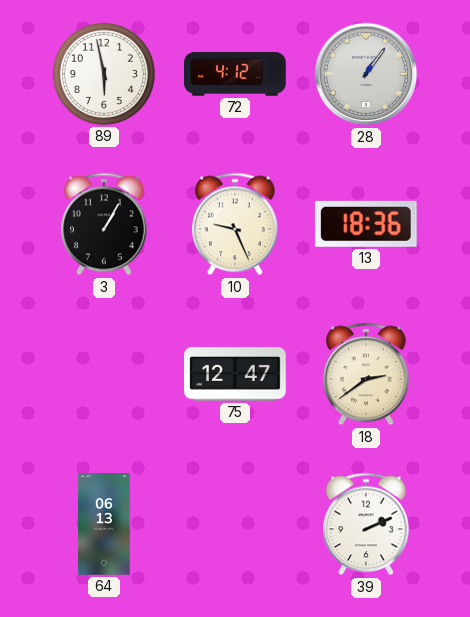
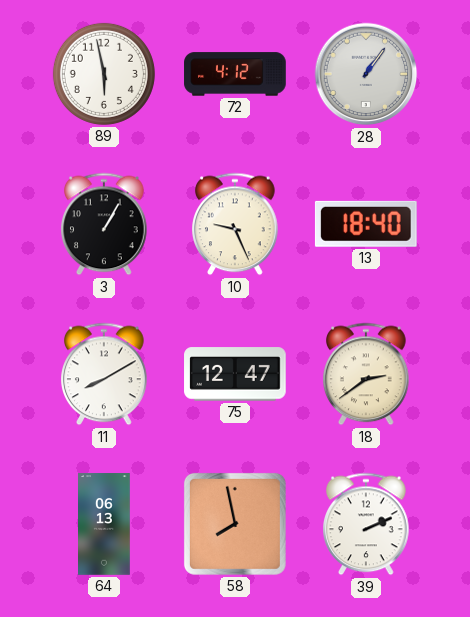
13: 18:36 -> 18:40 (366, 224)
11: none -> 8:10 (105, 374)
58: none -> 7:58 (235, 524)
